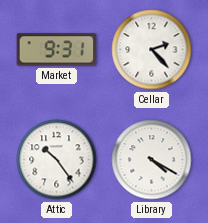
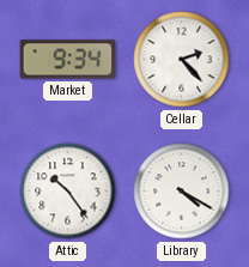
Market: 9:31 -> 9:34 (68, 60)
